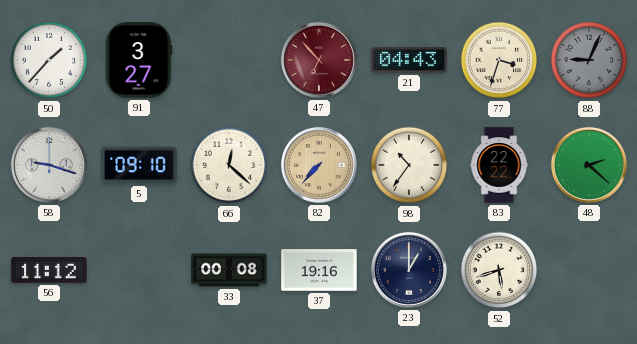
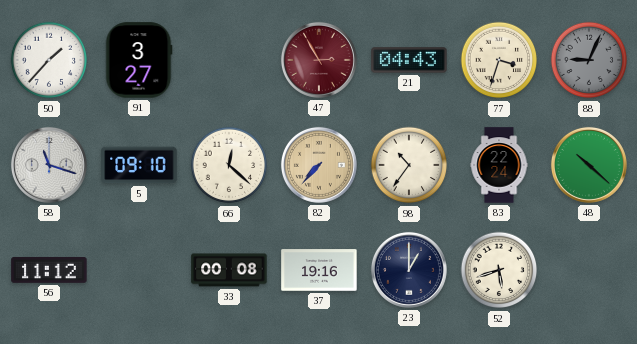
47: 6:53 -> 2:55 (319, 60)
58: 9:18 -> 11:18 (49, 165)
83: 22:22 -> 22:24 (499, 165)
48: 2:22 -> 10:22 (589, 165)
